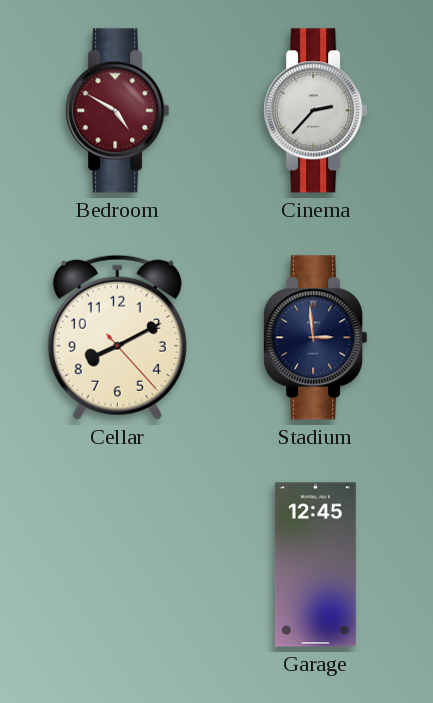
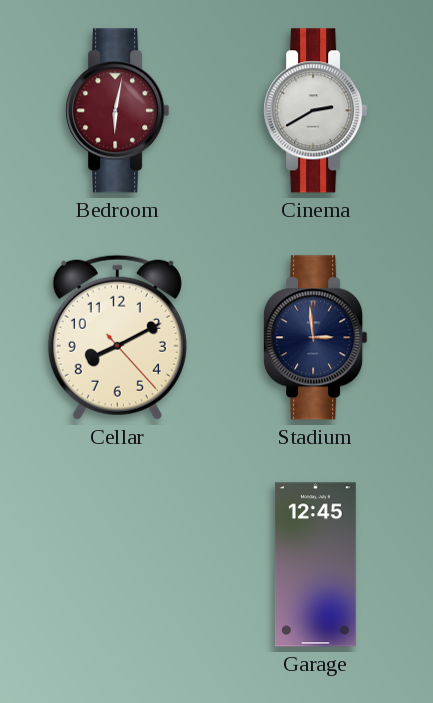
Bedroom: 4:50 -> 6:02 (118, 111)
Cinema: 2:37 -> 2:40 (316, 111)
